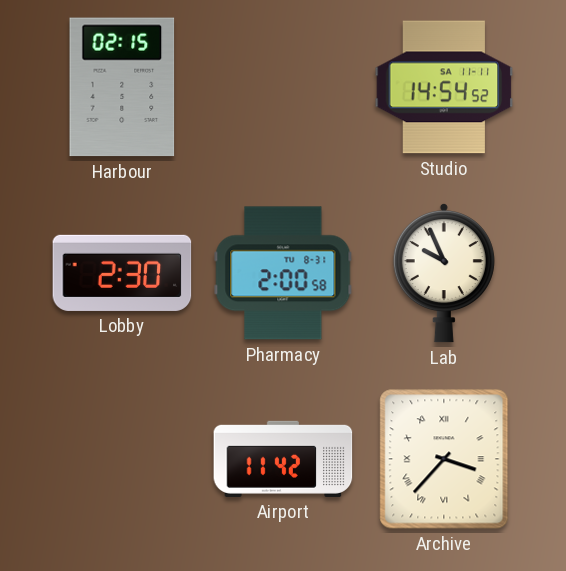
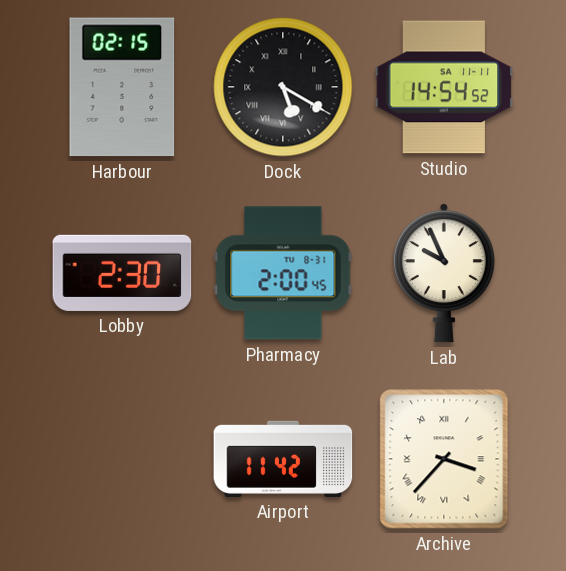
Dock: none -> 5:20 (283, 87)
Pharmacy: 2:00:58 -> 2:00:45 (283, 273)
